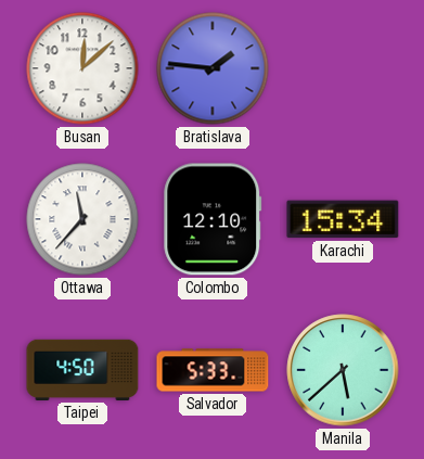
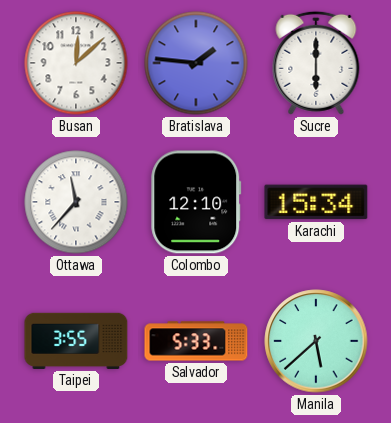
Sucre: none -> 6:00 (316, 63)
Taipei: 4:50 -> 3:55 (76, 341)
